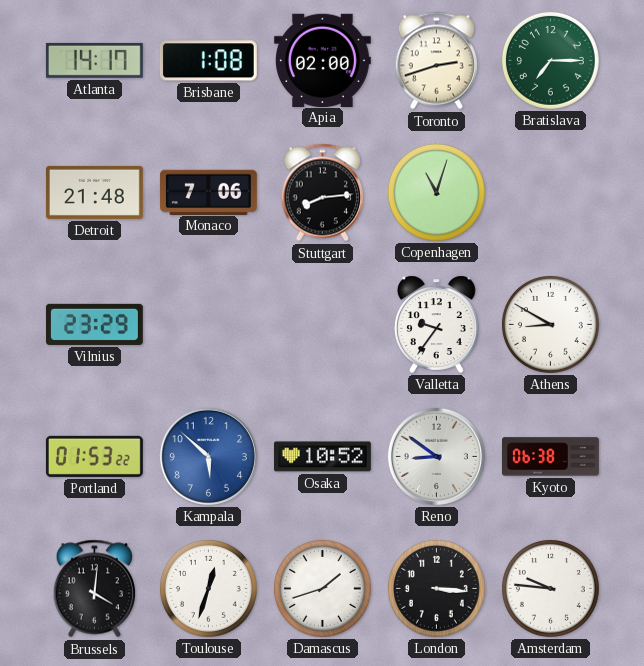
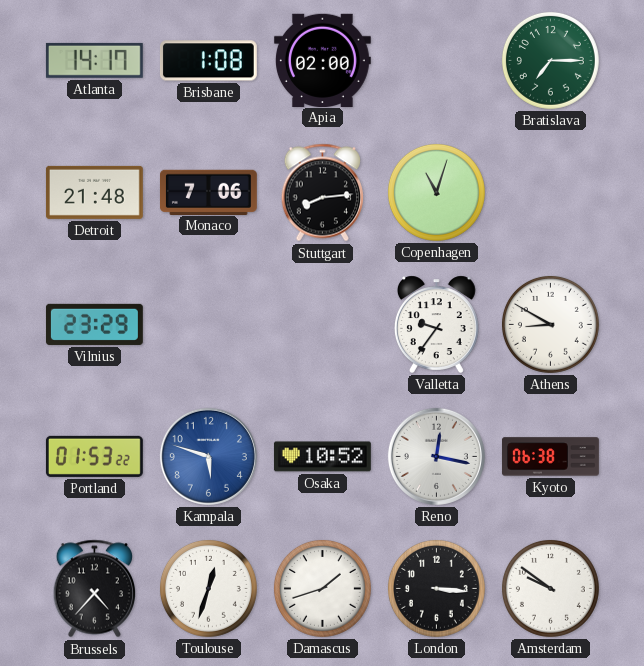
Toronto: 2:42 -> none (436, 61)
Kampala: 5:52 -> 5:48 (208, 456)
Reno: 8:51 -> 12:17 (436, 456)
Brussels: 4:01 -> 4:37 (94, 589)
Amsterdam: 9:46 -> 9:51 (550, 588)
